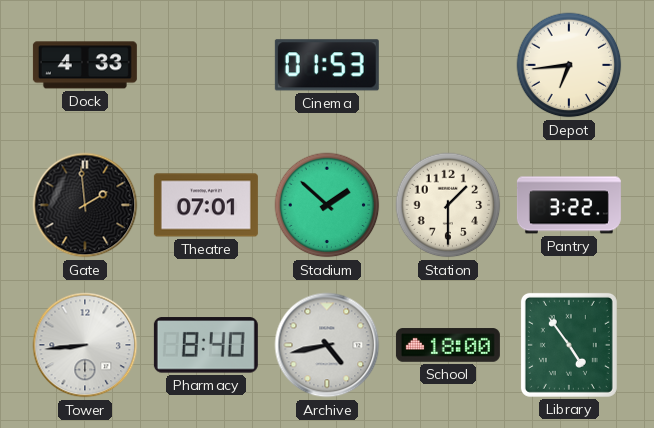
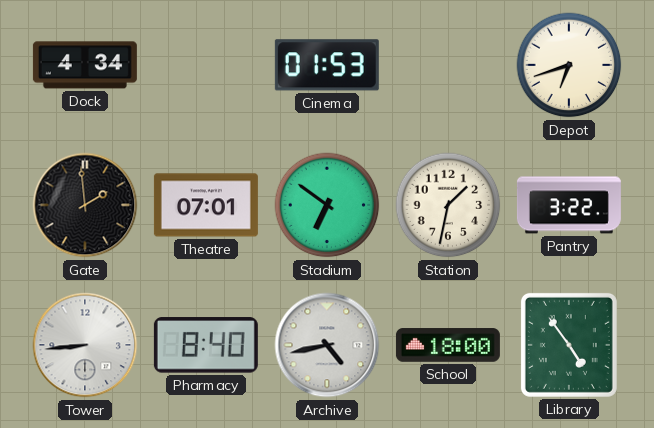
Dock: 4:33 -> 4:34 (85, 65)
Depot: 6:44 -> 6:42 (569, 65)
Stadium: 1:52 -> 6:51 (327, 205)
Station: 1:30 -> 1:32 (448, 205)
